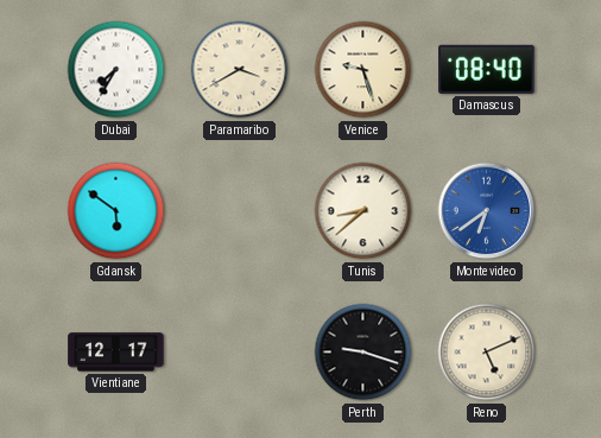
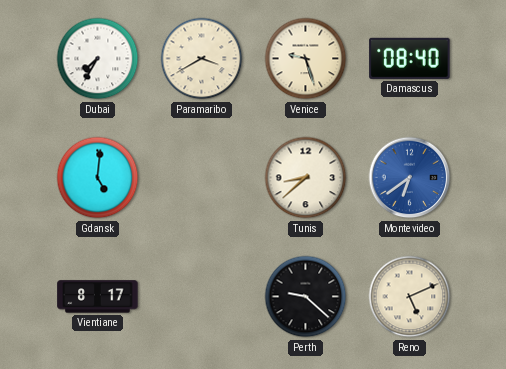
Gdansk: 5:51 -> 5:01 (98, 178)
Vientiane: 12:17 -> 8:17 (98, 297)
Perth: 9:18 -> 9:22 (306, 297)
